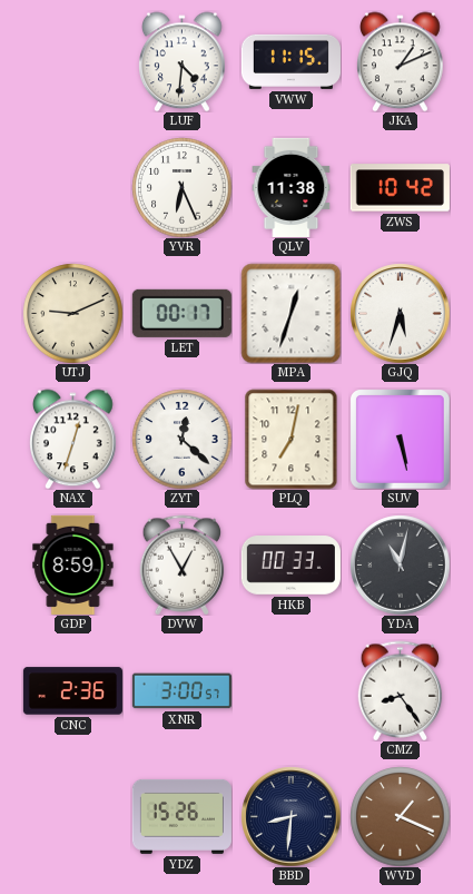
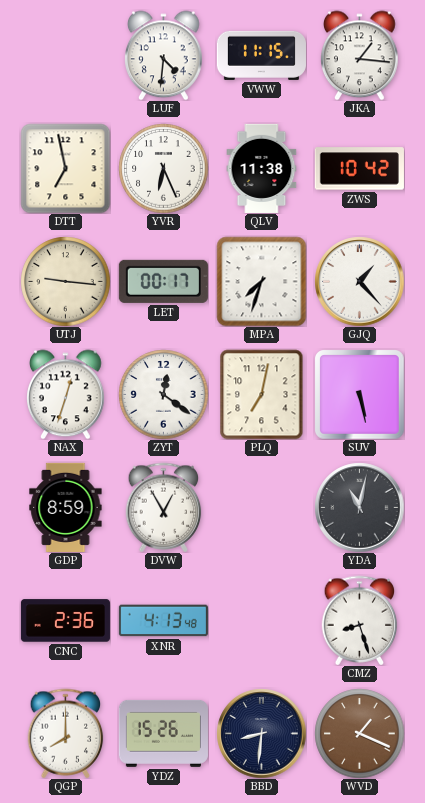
JKA: 1:11 -> 1:16 (360, 55)
DTT: none -> 6:58 (65, 168)
UTJ: 9:11 -> 9:16 (65, 281)
MPA: 12:33 -> 7:33 (261, 281)
GJQ: 5:33 -> 1:23 (359, 281)
ZYT: 12:22 -> 12:21 (163, 394)
HKB: 00:33 -> none (290, 566)
XNR: 3:00 -> 4:13 (163, 621)
CMZ: 8:24 -> 8:27 (360, 620)
QGP: none -> 8:00 (66, 733)
